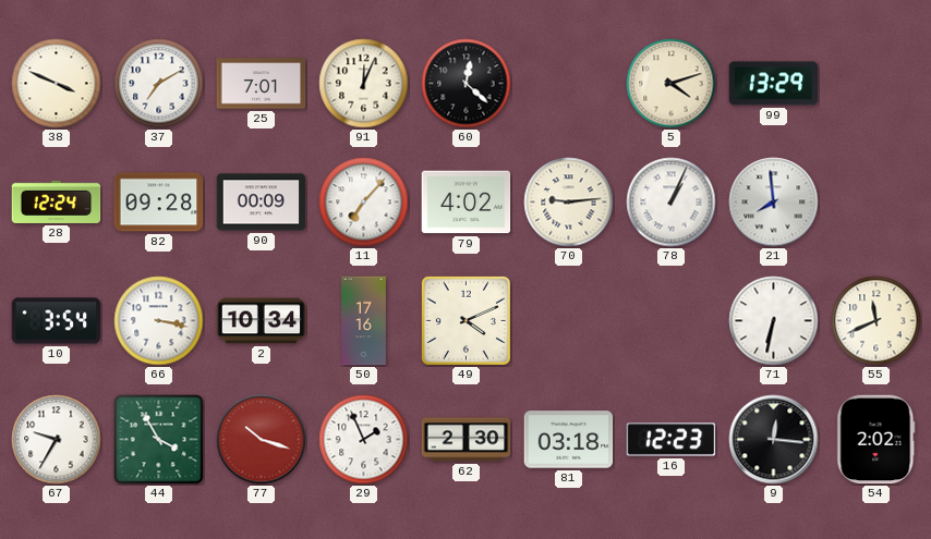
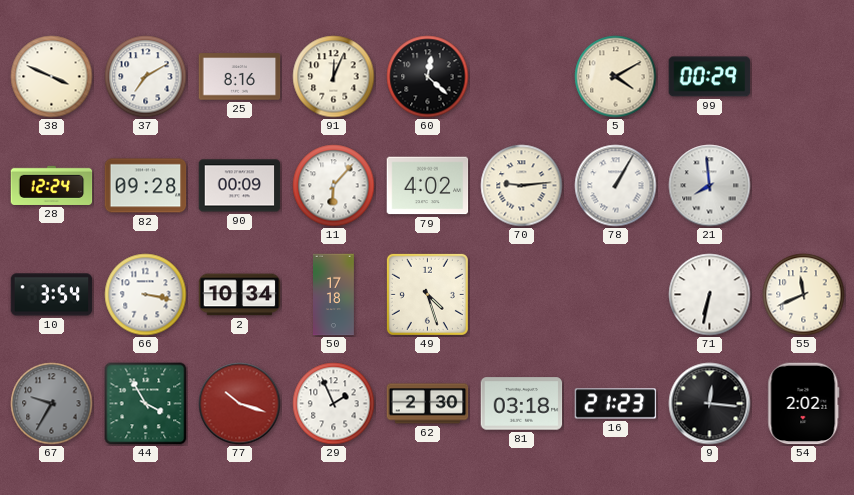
25: 7:01 -> 8:16 (240, 77)
5: 4:12 -> 4:10 (616, 77)
99: 13:29 -> 00:29 (710, 77)
11: 7:07 -> 6:07 (334, 186)
78: 1:04 -> 1:05 (616, 186)
50: 17:16 -> 17:18 (334, 295)
49: 4:11 -> 4:27 (427, 294)
67 dial: white -> grey (52, 404)
16: 12:23 -> 21:23 (616, 404)
